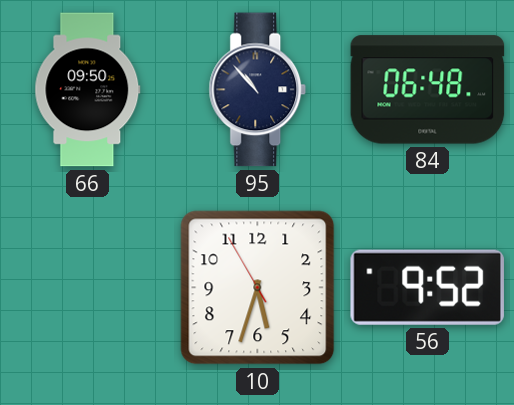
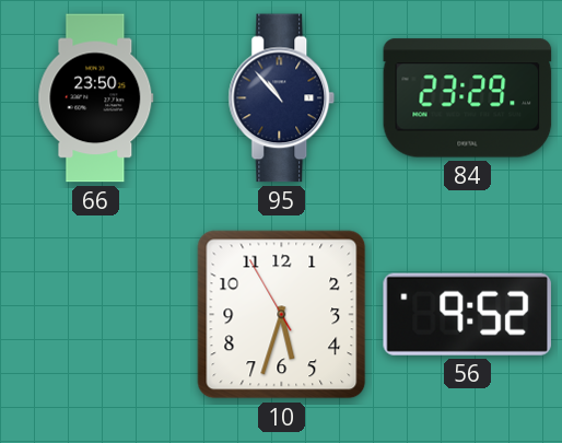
66: 09:50 -> 23:50 (96, 98)
84: 06:48 -> 23:29 (468, 98)
